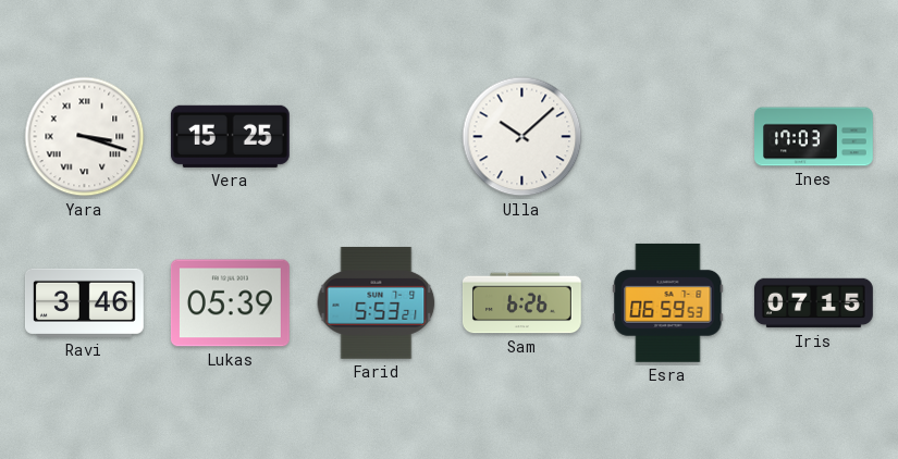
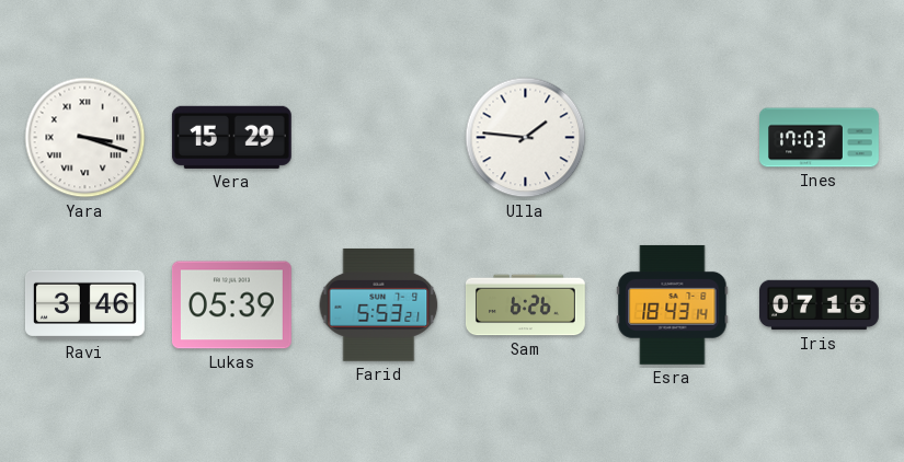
Vera: 15:25 -> 15:29 (231, 137)
Ulla: 10:08 -> 1:46 (526, 138)
Esra: 06:59 -> 18:43 (673, 304)
Iris: 07:15 -> 07:16 (820, 305)
